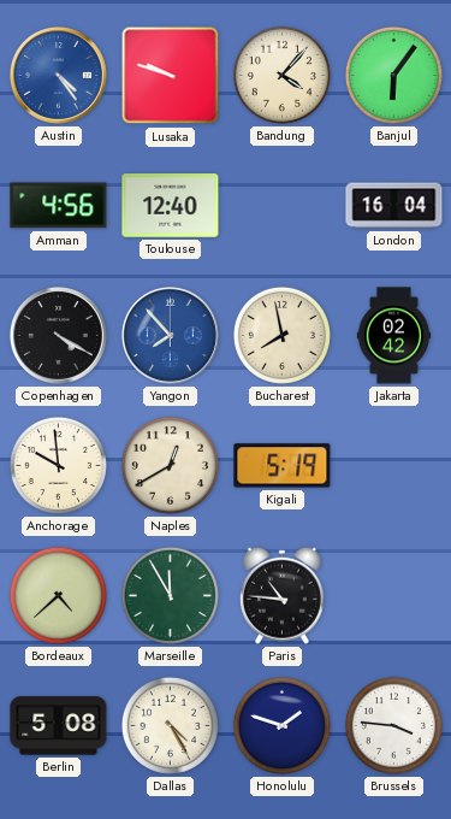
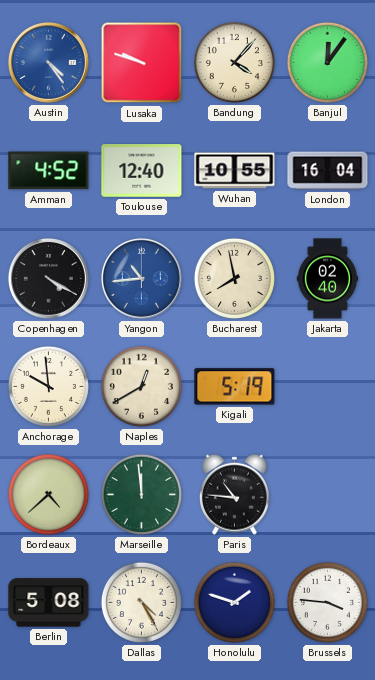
Banjul: 6:06 -> 12:06 (327, 62)
Amman: 4:56 -> 4:52 (49, 171)
Wuhan: none -> 10:55 (235, 171)
Yangon: 7:53 -> 10:44 (141, 278)
Jakarta: 02:42 -> 02:40 (328, 279)
Marseille: 11:55 -> 11:59 (141, 494)
